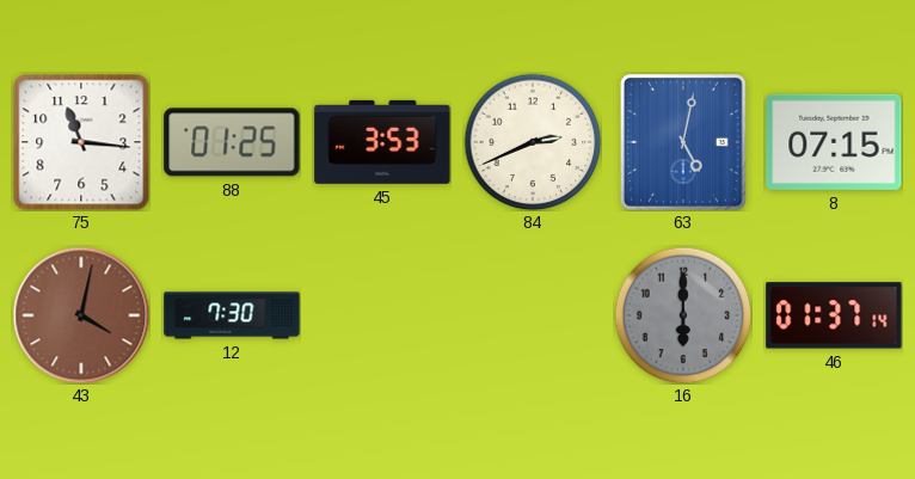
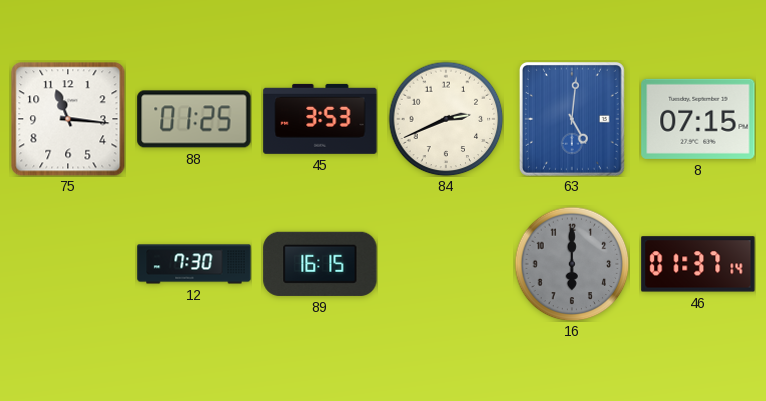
63: 5:02 -> 5:01 (572, 119)
43: 4:02 -> none (81, 315)
89: none -> 16:15 (320, 264)
